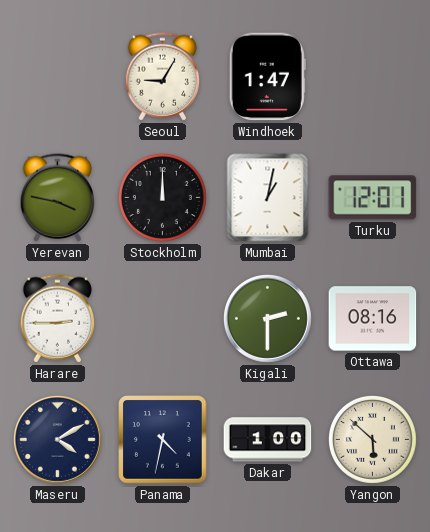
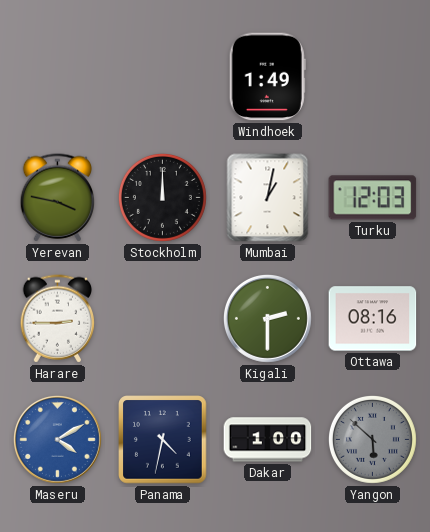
Seoul: 9:05 -> none (163, 77)
Windhoek: 1:47 -> 1:49 (267, 77)
Turku: 12:01 -> 12:03 (373, 198)
Maseru dial: navy -> blue (57, 439)
Yangon dial: cream -> grey (372, 439)
